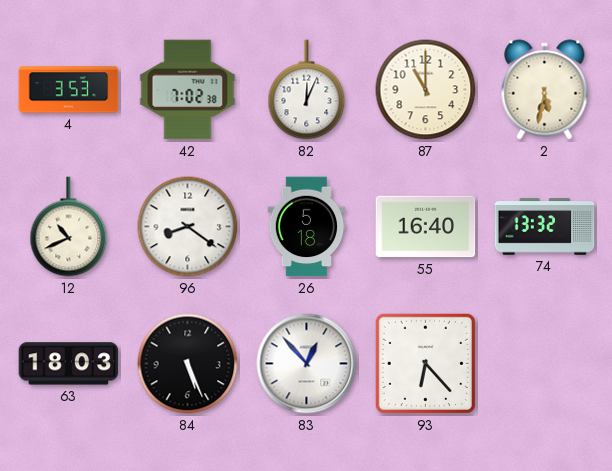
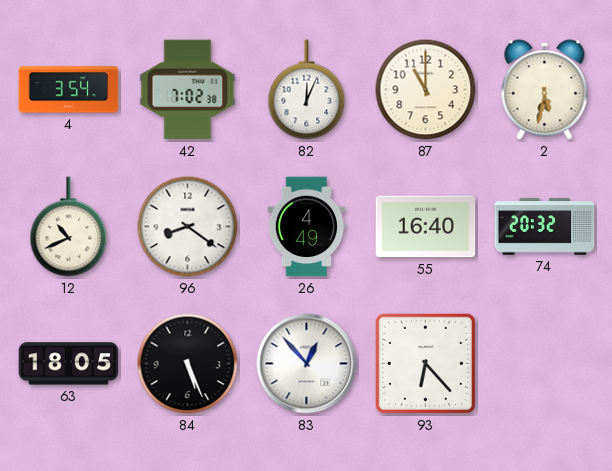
4: 3:53 -> 3:54 (69, 90)
26: 5:18 -> 4:49 (307, 227)
74: 13:32 -> 20:32 (545, 227)
63: 18:03 -> 18:05 (69, 364)
